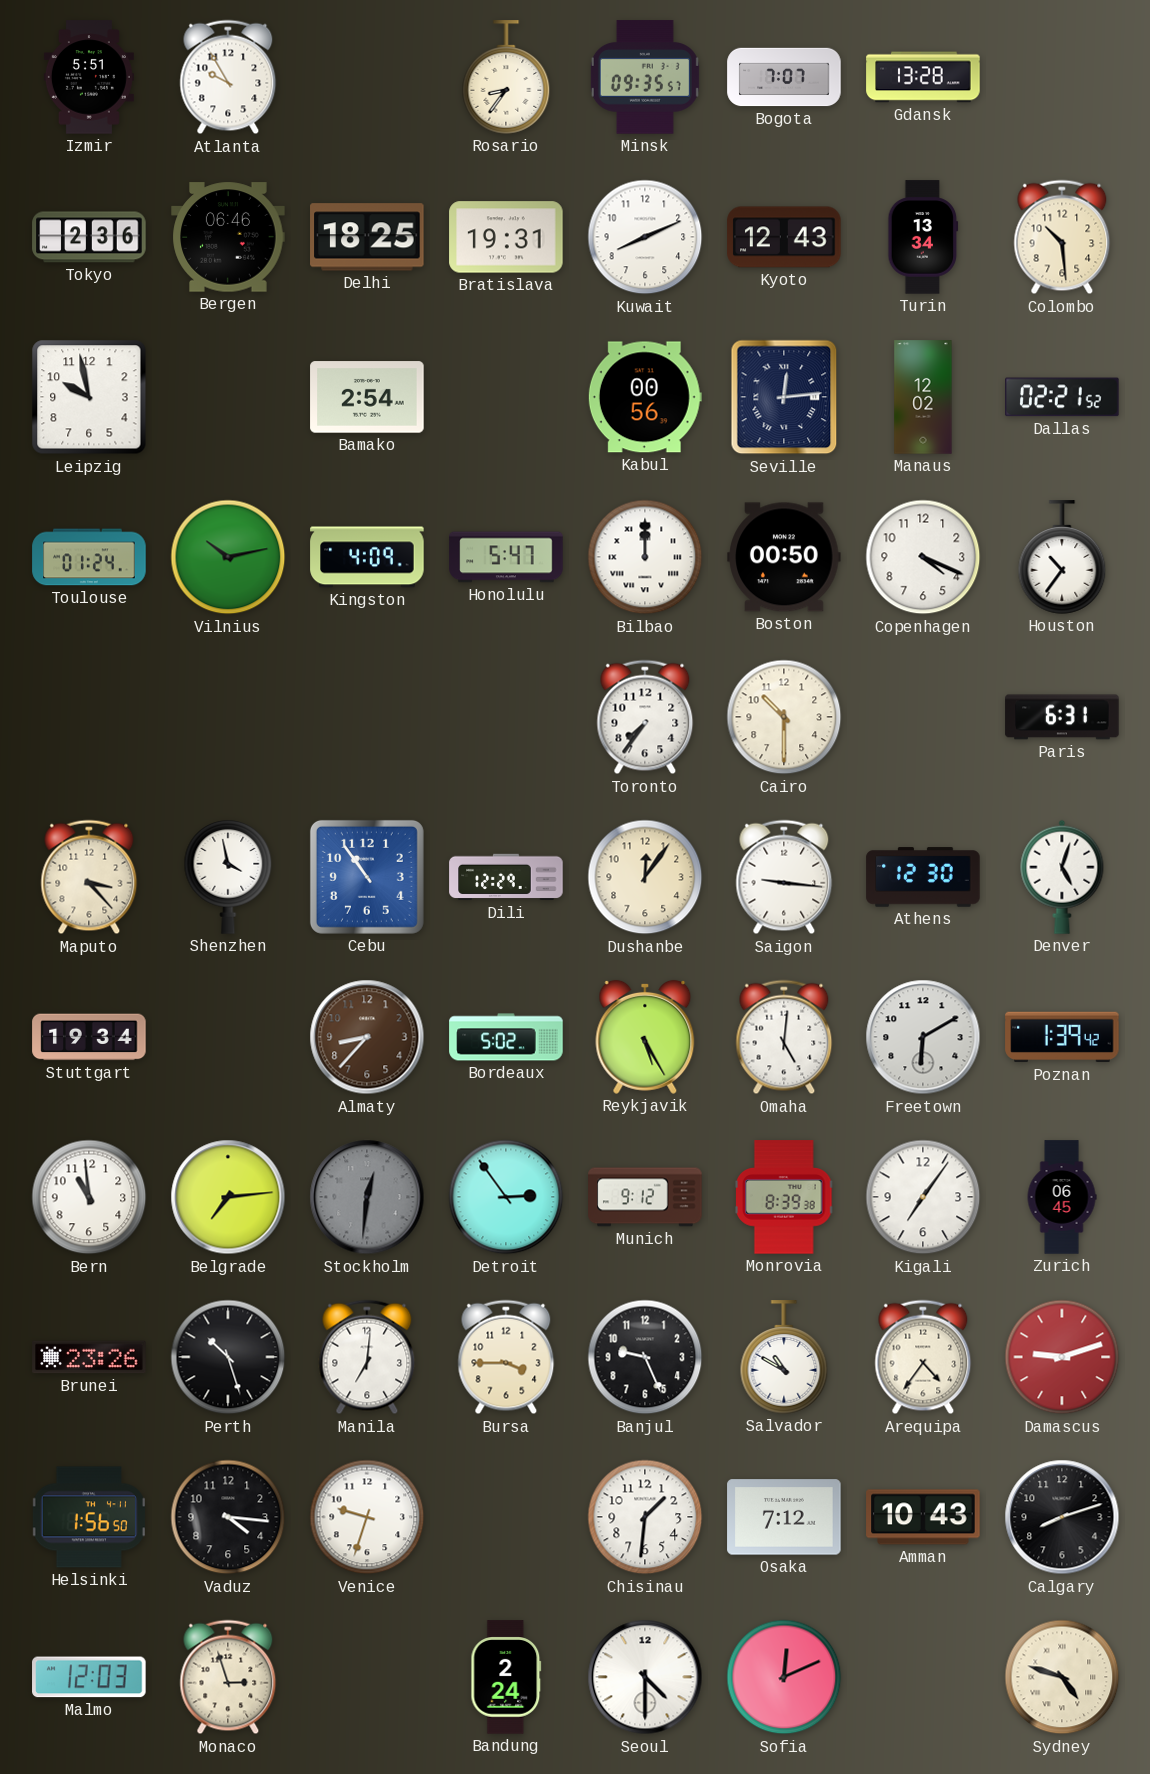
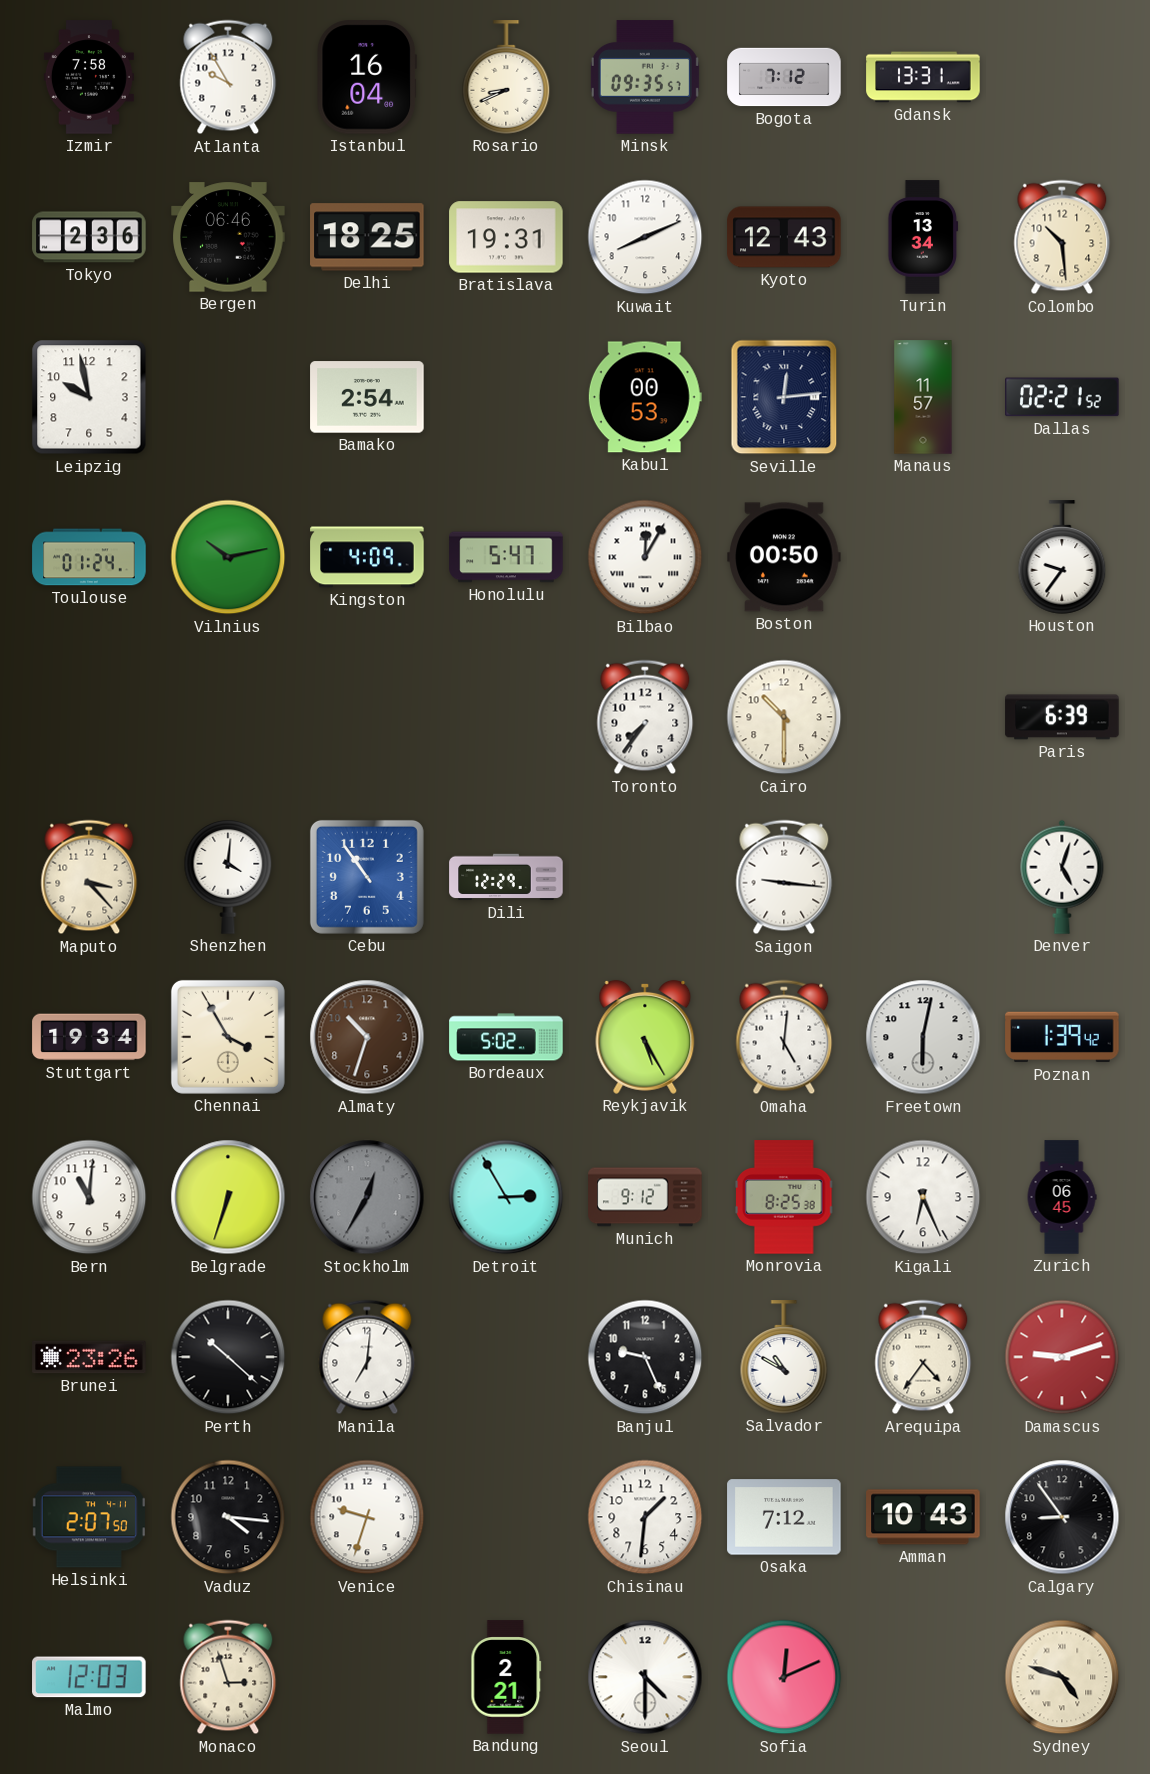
Izmir: 5:51 -> 7:58 (89, 77)
Istanbul: none -> 16:04 (367, 77)
Rosario: 8:36 -> 8:41 (506, 77)
Bogota: 7:07 -> 7:12 (784, 77)
Gdansk: 13:28 -> 13:31 (923, 77)
Kabul: 00:56 -> 00:53 (645, 397)
Manaus: 12:02 -> 11:57 (923, 397)
Bilbao: 12:00 -> 12:05 (645, 557)
Copenhagen: 4:19 -> none (923, 557)
Houston: 10:36 -> 9:36 (1062, 557)
Paris: 6:31 -> 6:39 (1062, 717)
Shenzhen: 3:58 -> 4:01 (228, 878)
Dushanbe: 12:06 -> none (645, 877)
Athens: 12:30 -> none (923, 877)
Chennai: none -> 3:55 (228, 1037)
Almaty: 8:37 -> 10:33 (367, 1037)
Freetown: 6:10 -> 6:02 (923, 1037)
Bern: 10:59 -> 11:01 (89, 1197)
Belgrade: 7:14 -> 6:33 (228, 1197)
Stockholm: 12:31 -> 12:35 (367, 1197)
Detroit: 2:54 -> 2:55 (506, 1197)
Monrovia: 8:39 -> 8:25 (785, 1197)
Kigali: 7:06 -> 6:26 (923, 1197)
Perth: 10:27 -> 10:22 (228, 1357)
Bursa: 3:45 -> none (506, 1357)
Helsinki: 1:56 -> 2:07 (89, 1517)
Calgary: 8:12 -> 8:54 (1062, 1517)
Bandung: 2:24 -> 2:21 (506, 1677)
